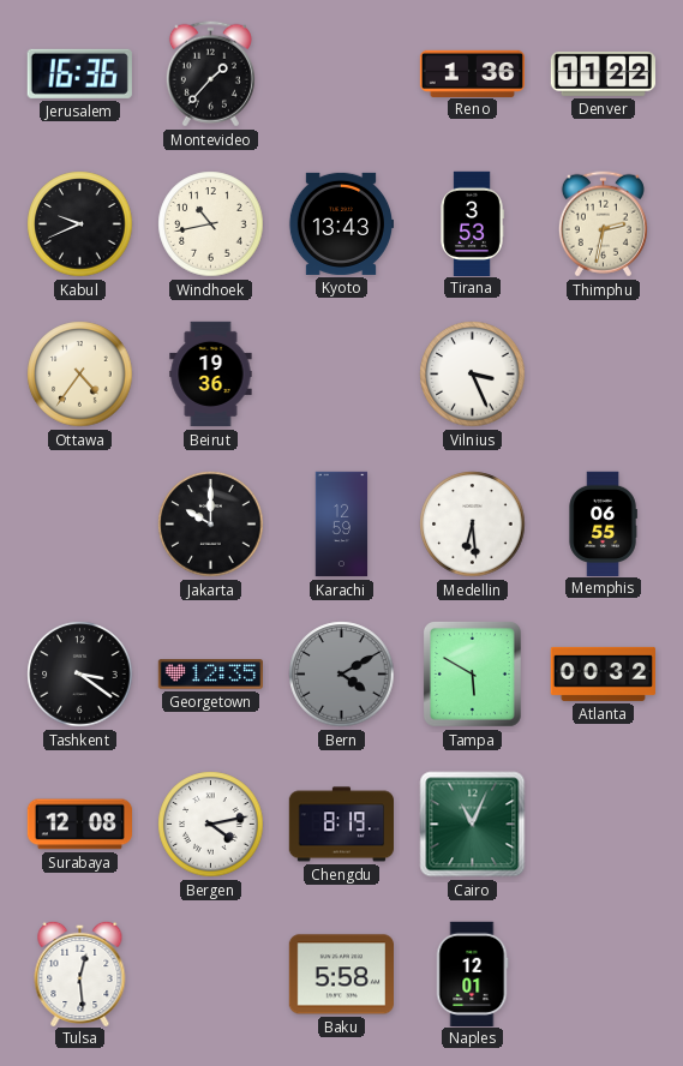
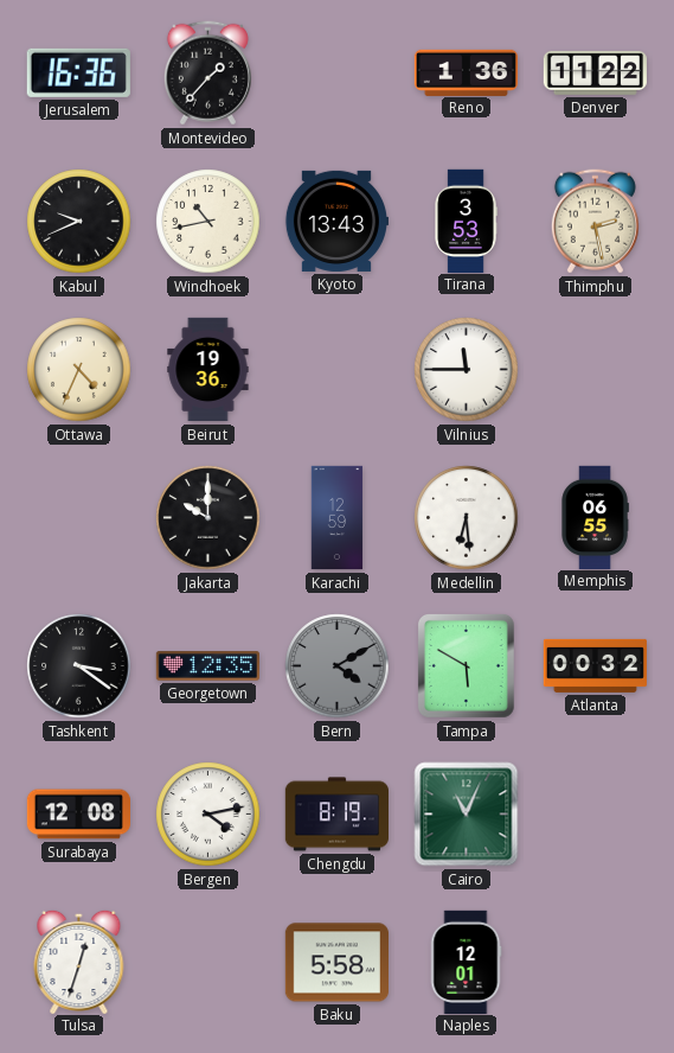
Thimphu: 2:32 -> 2:28 (595, 222)
Ottawa: 4:36 -> 4:34 (79, 370)
Vilnius: 3:26 -> 11:45 (467, 370)
Tulsa: 12:29 -> 12:33 (79, 961)
